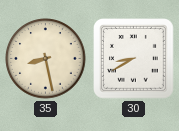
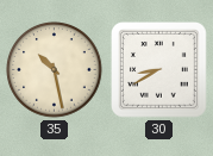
35: 8:28 -> 10:28 (55, 70)
